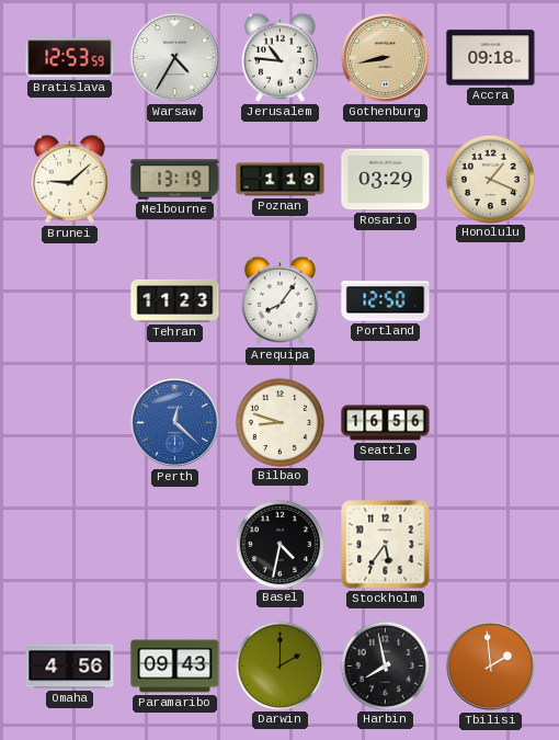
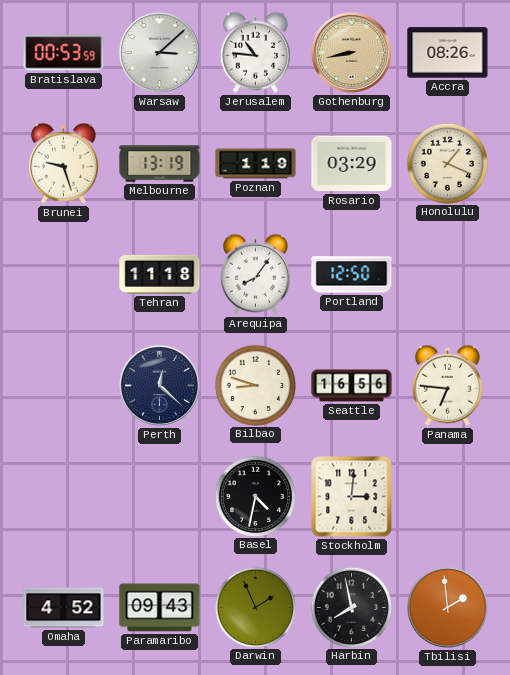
Bratislava: 12:53 -> 00:53 (64, 53)
Warsaw: 4:35 -> 3:08 (159, 52)
Accra: 09:18 -> 08:26 (448, 53)
Brunei: 9:08 -> 9:27 (63, 163)
Tehran: 11:23 -> 11:18 (160, 274)
Perth dial: blue -> navy (159, 385)
Panama: none -> 6:46 (447, 385)
Stockholm: 5:36 -> 3:01 (352, 497)
Omaha: 4:56 -> 4:52 (64, 608)
Darwin: 2:00 -> 1:56 (255, 607)
